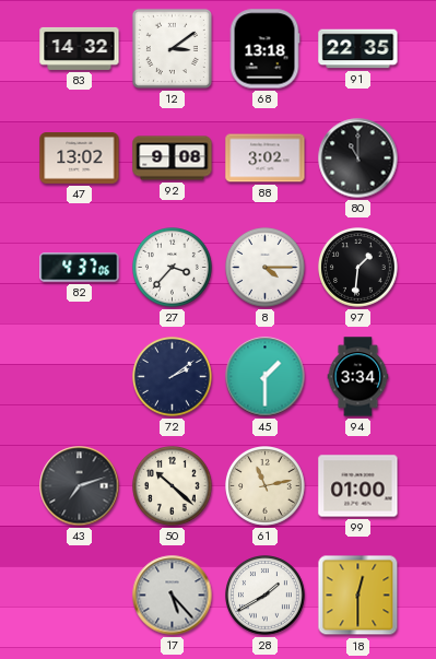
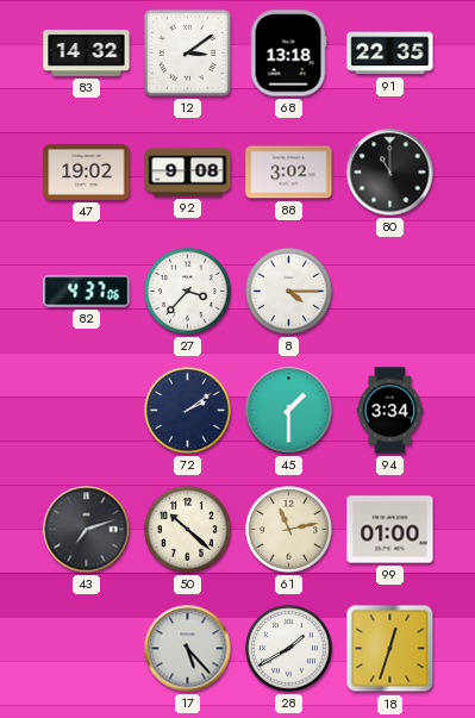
47: 13:02 -> 19:02 (87, 173)
97: 1:31 -> none (358, 268)
18: 12:30 -> 12:33 (390, 649)
